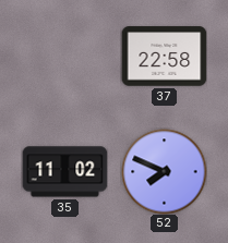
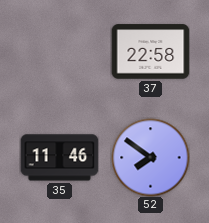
35: 11:02 -> 11:46 (59, 158)
52: 7:49 -> 7:51 (150, 157)
